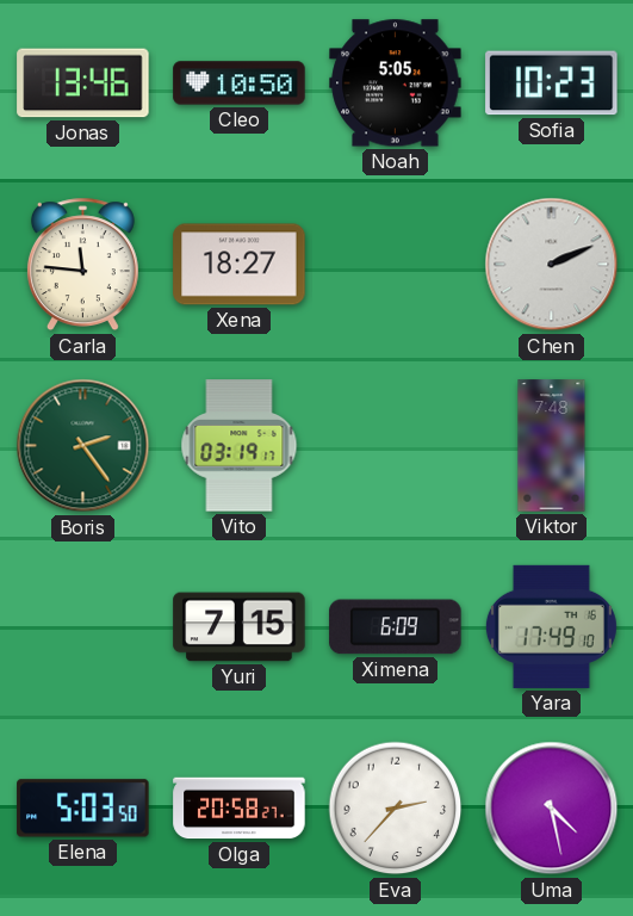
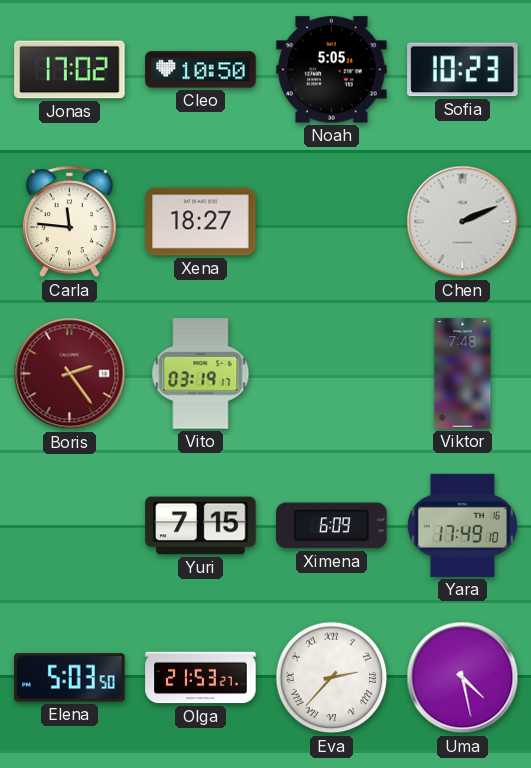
Jonas: 13:46 -> 17:02 (70, 70)
Boris dial: green -> burgundy (70, 374)
Olga: 20:58 -> 21:53 (201, 678)
Eva numerals: Arabic -> Roman (332, 678)
